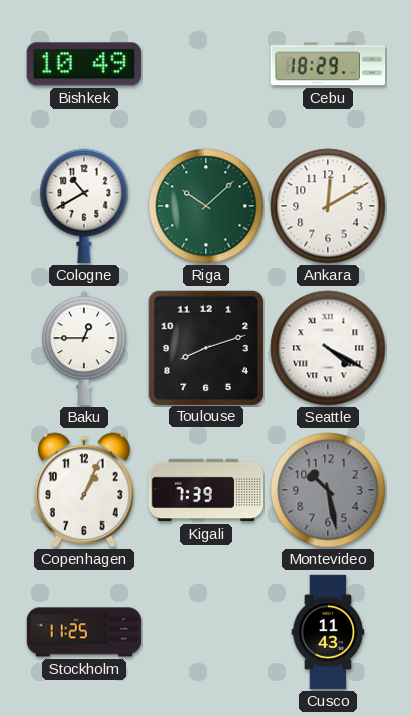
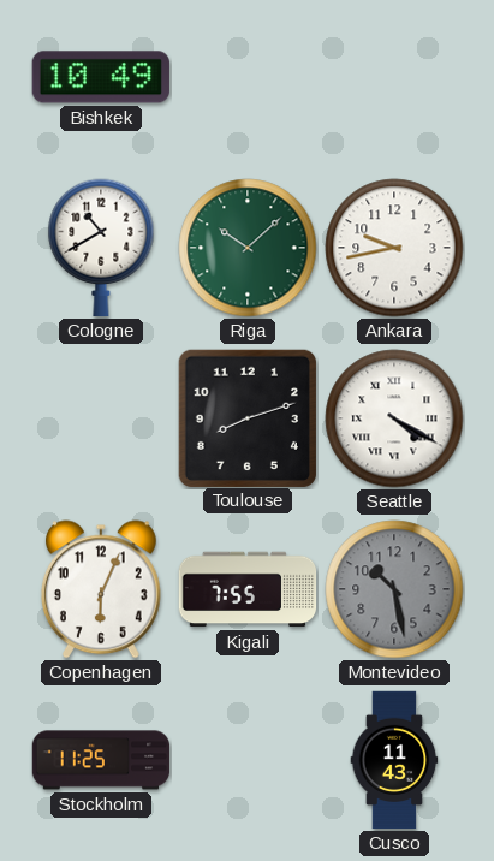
Cebu: 18:29 -> none (328, 64)
Ankara: 12:10 -> 9:43 (394, 248)
Baku: 12:45 -> none (84, 348)
Copenhagen: 1:04 -> 6:04 (101, 589)
Kigali: 7:39 -> 7:55 (248, 589)
